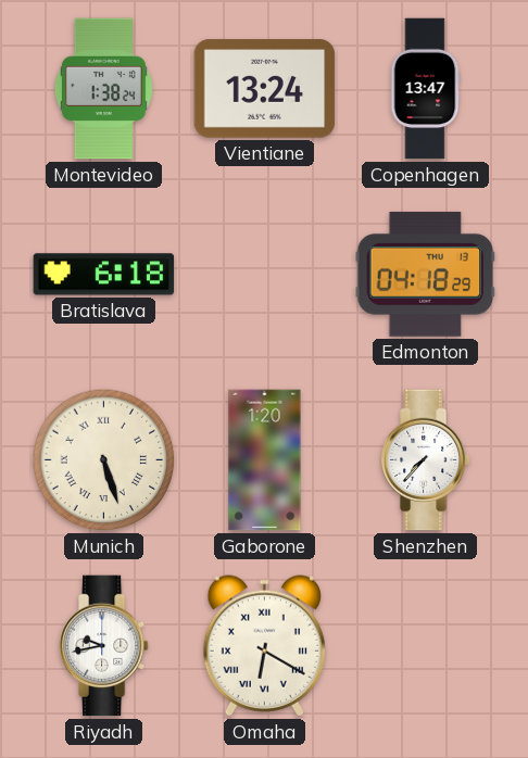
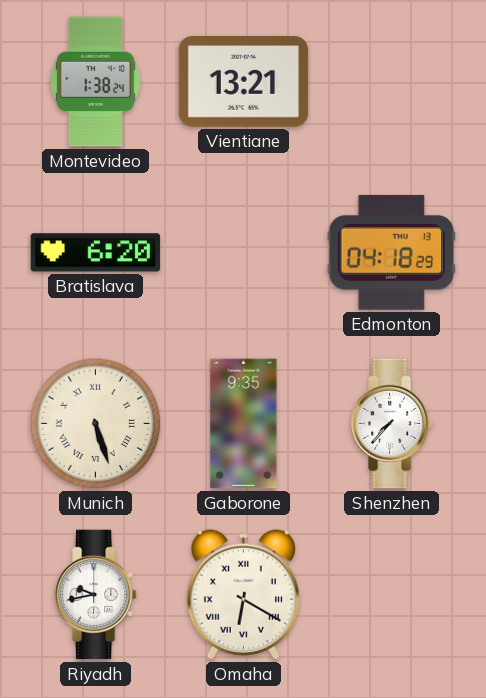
Vientiane: 13:24 -> 13:21 (244, 82)
Copenhagen: 13:47 -> none (425, 89)
Bratislava: 6:18 -> 6:20 (96, 253)
Gaborone: 1:20 -> 9:35 (244, 424)
